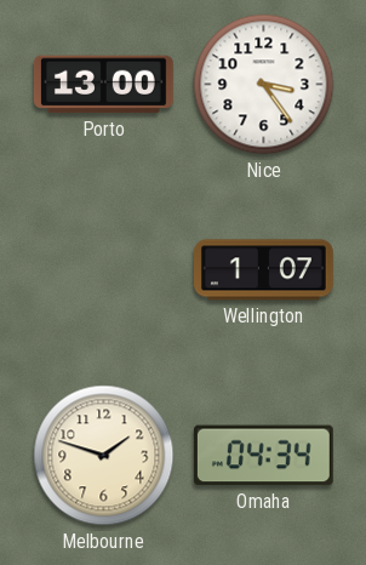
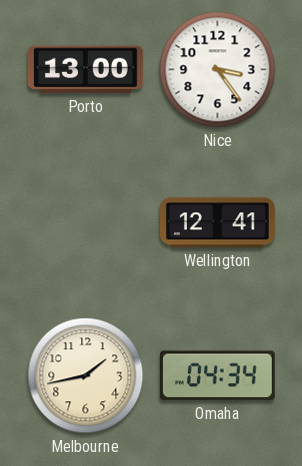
Wellington: 1:07 -> 12:41 (218, 223)
Melbourne: 1:48 -> 1:43 (86, 376)
